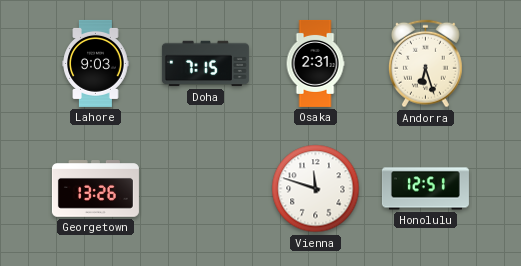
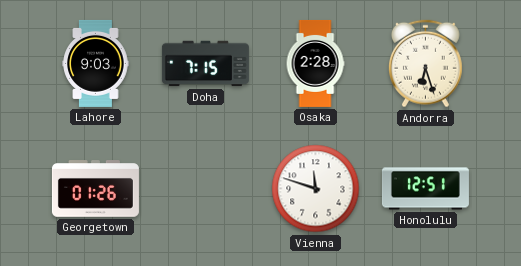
Osaka: 2:31 -> 2:28 (315, 63)
Georgetown: 13:26 -> 01:26 (95, 189)
